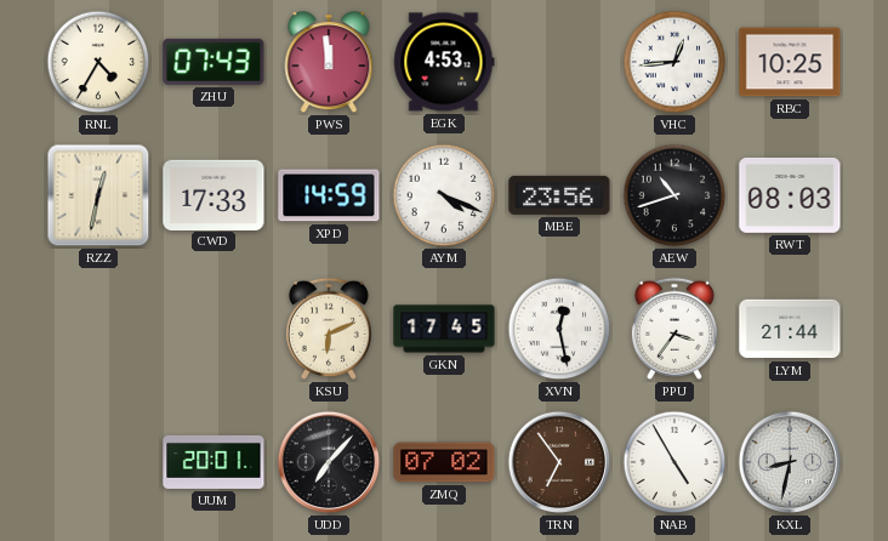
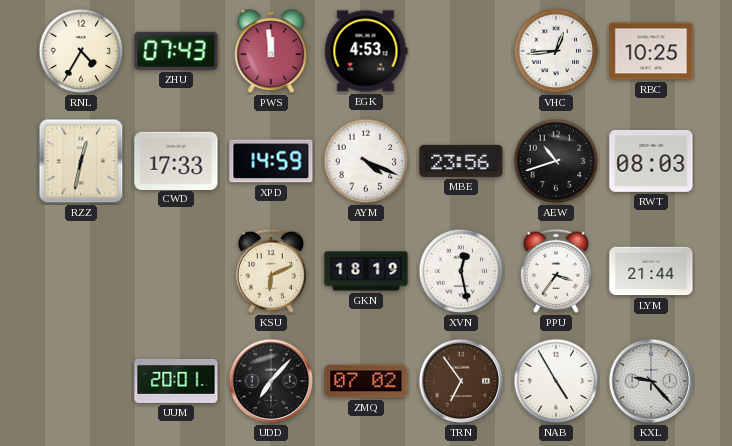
GKN: 17:45 -> 18:19 (366, 271)
KXL: 8:32 -> 9:23 (651, 381)
